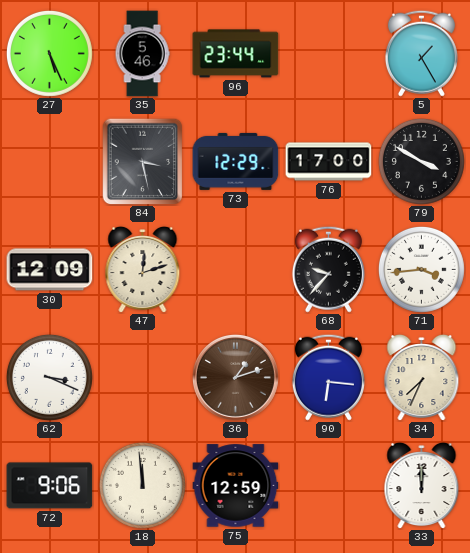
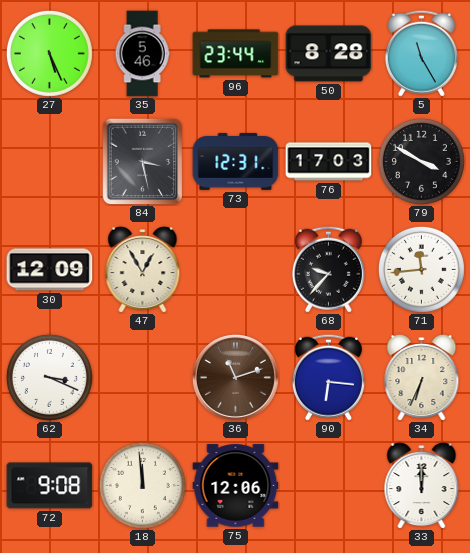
50: none -> 8:28 (329, 54)
5: 1:25 -> 11:25 (421, 53)
73: 12:29 -> 12:31 (236, 161)
76: 17:00 -> 17:03 (329, 162)
47: 12:12 -> 12:55 (143, 269)
71: 3:44 -> 11:44 (421, 269)
36: 1:12 -> 11:12 (236, 378)
34: 7:34 -> 6:34 (422, 377)
72: 9:06 -> 9:08 (50, 486)
75: 12:59 -> 12:06 (236, 486)
